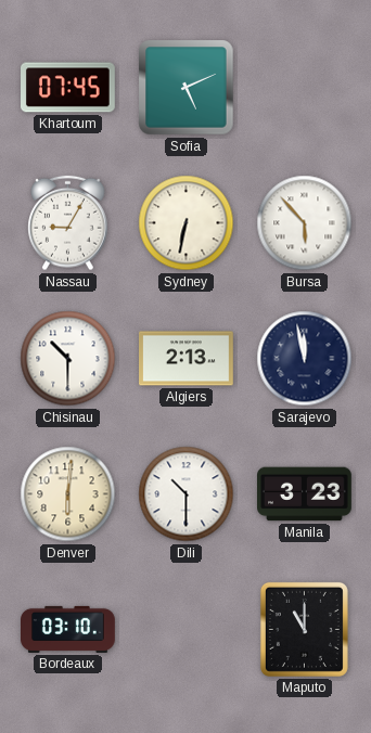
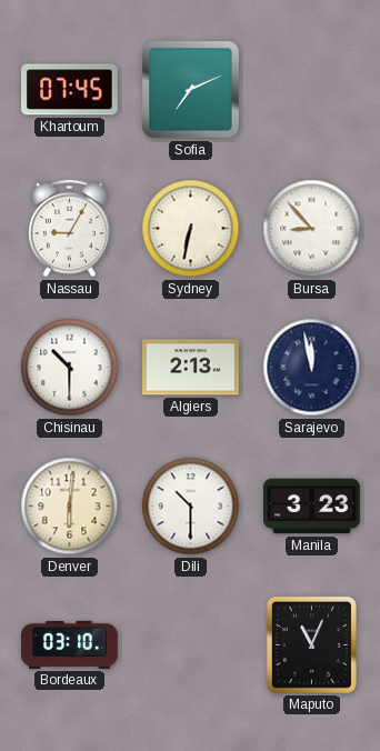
Sofia: 5:11 -> 7:11 (191, 90)
Bursa: 5:53 -> 8:53 (312, 229)
Maputo: 11:00 -> 11:04 (311, 644)
